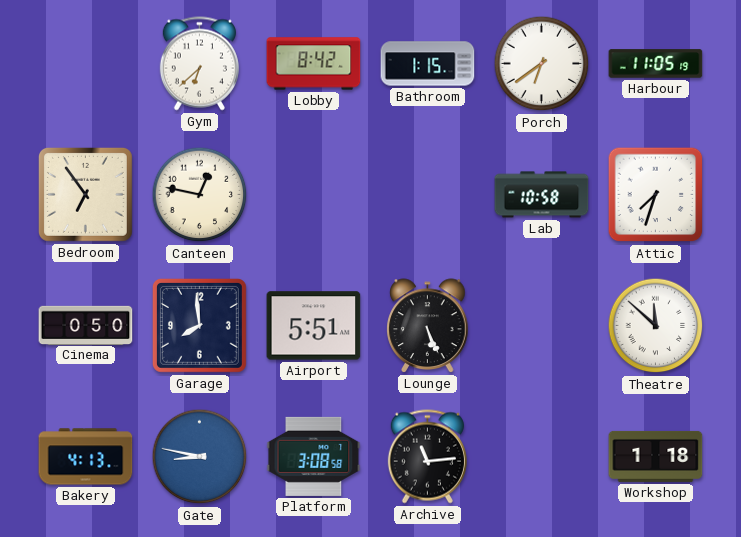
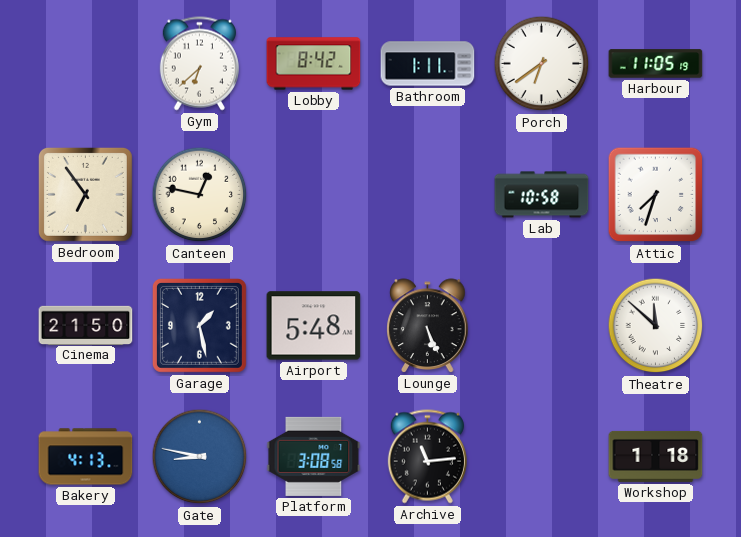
Bathroom: 1:15 -> 1:11 (428, 64)
Cinema: 0:50 -> 21:50 (86, 325)
Garage: 7:59 -> 1:28 (199, 325)
Airport: 5:51 -> 5:48 (314, 326)
